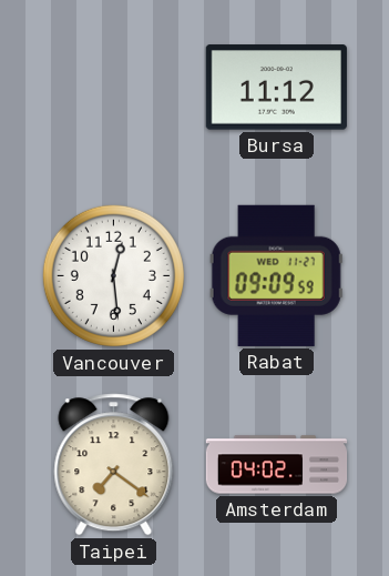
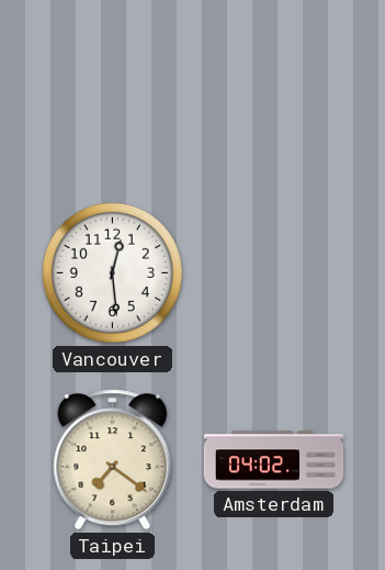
Bursa: 11:12 -> none (276, 88)
Rabat: 09:09 -> none (276, 275)
